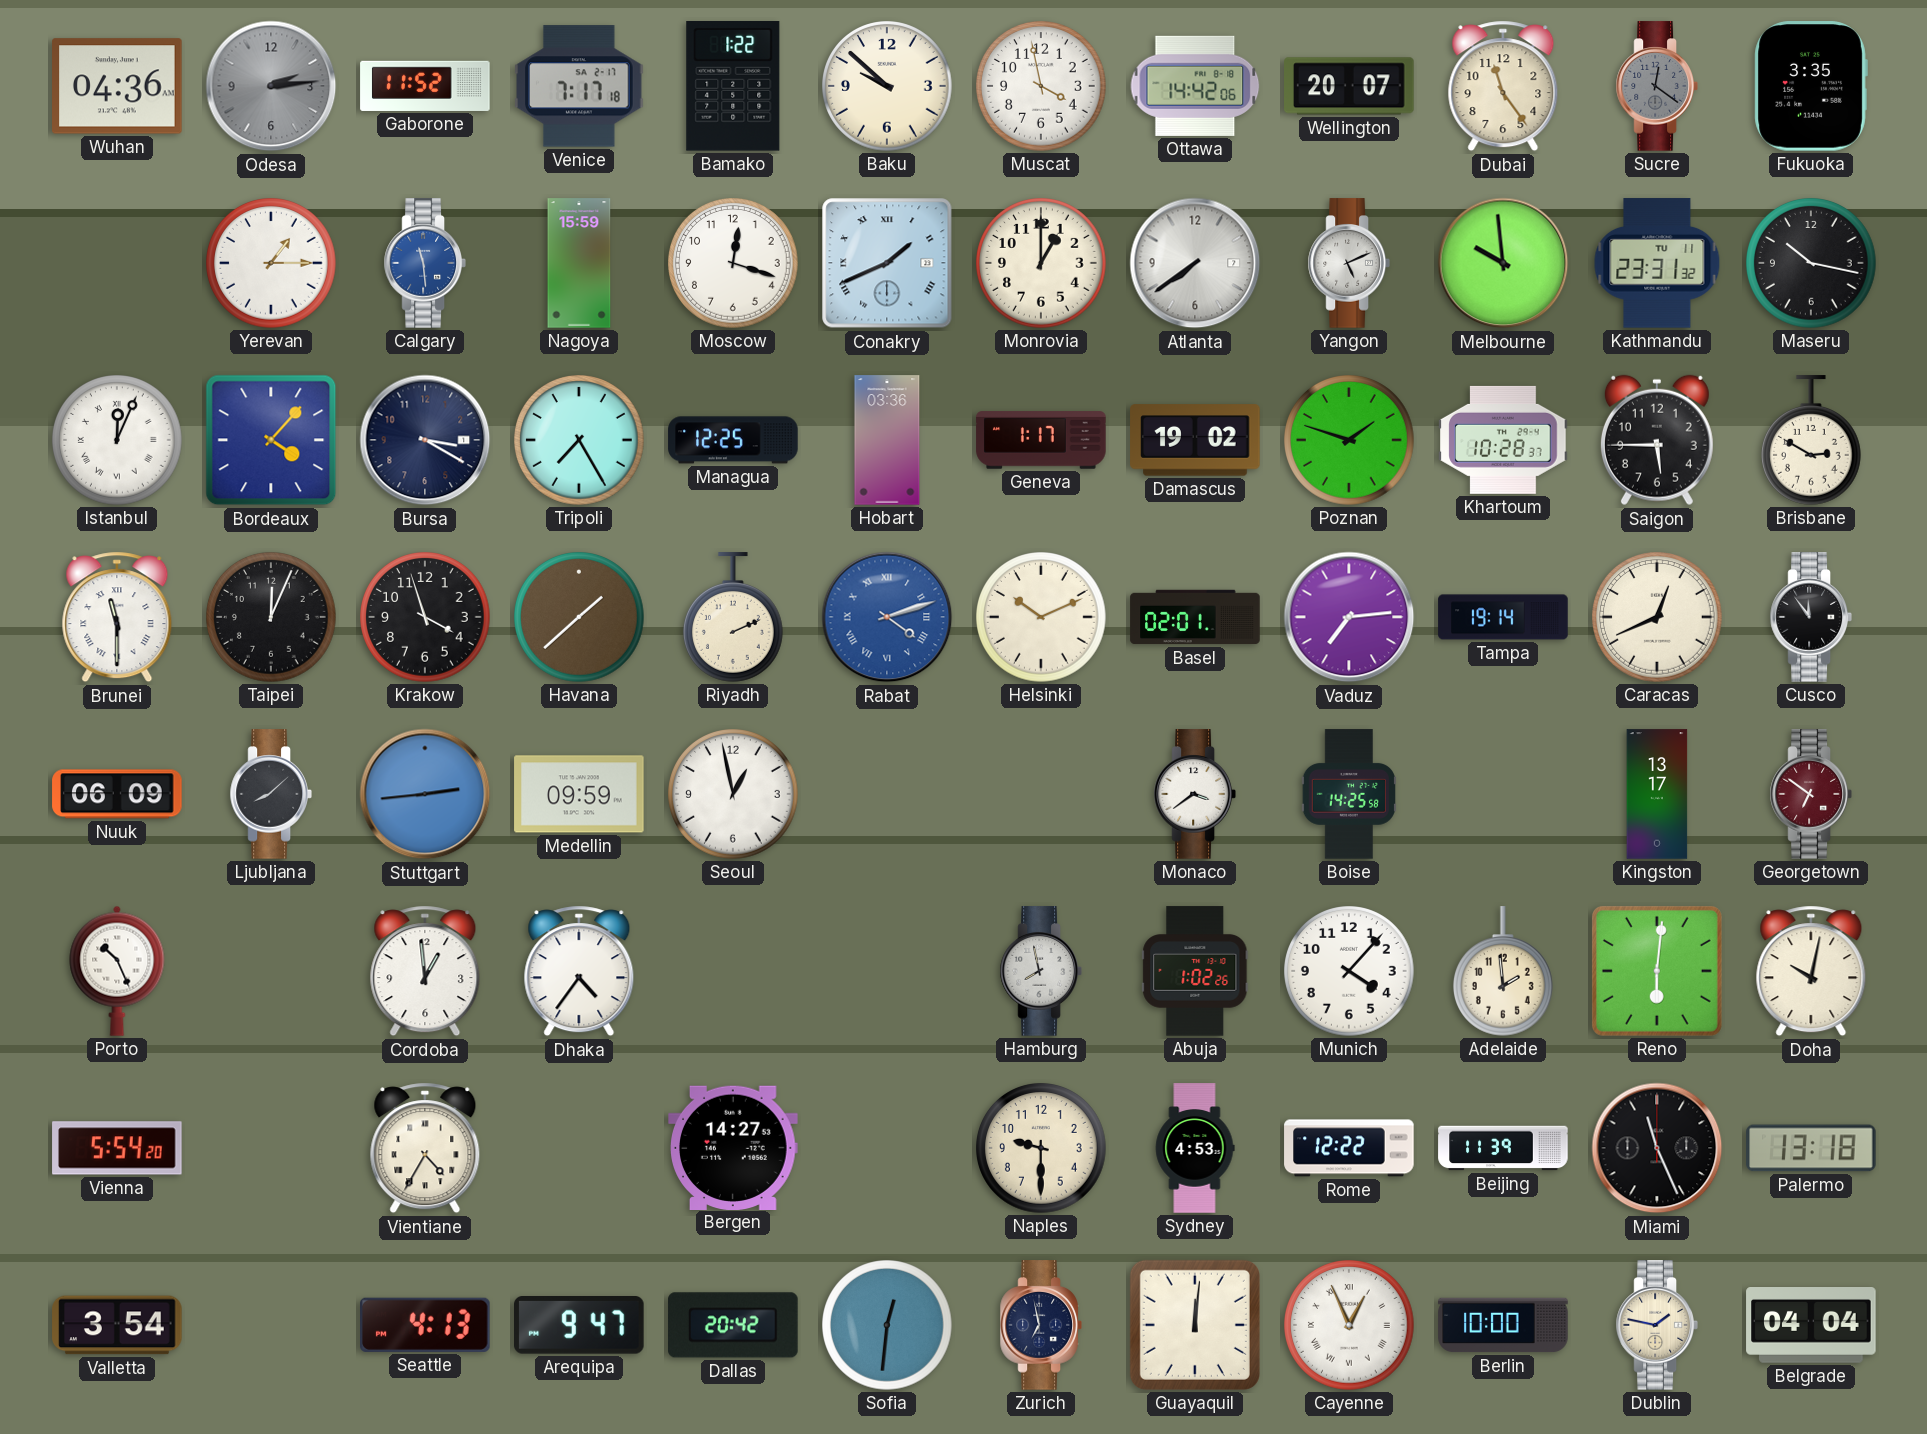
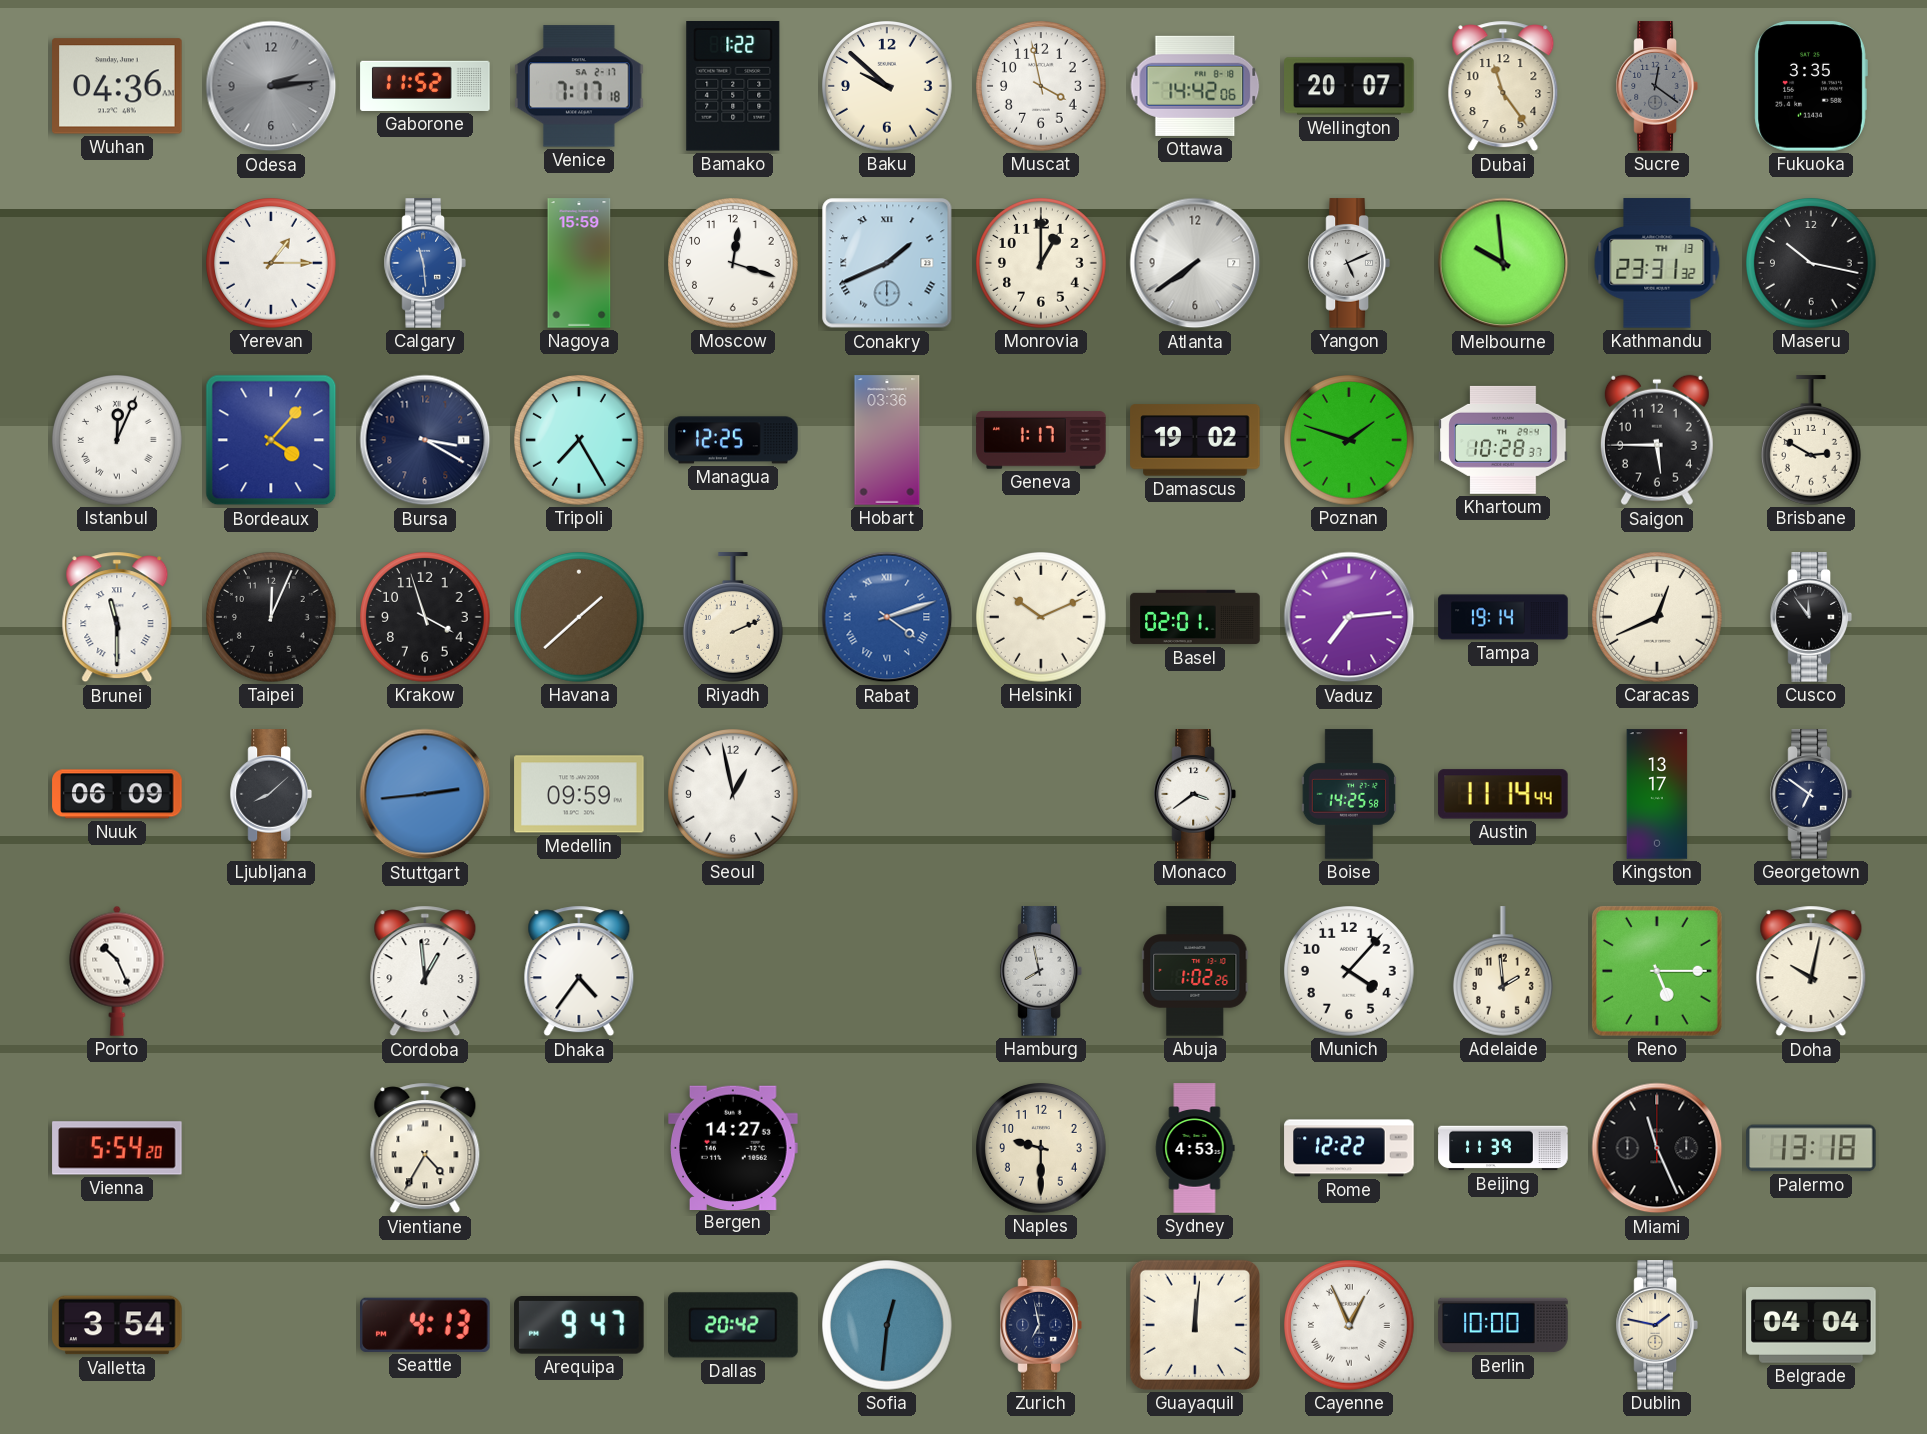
Kathmandu date: TU 11 -> TH 13 (1657, 263)
Austin: none -> 11:14 (1503, 794)
Georgetown dial: burgundy -> navy (1811, 794)
Reno: 6:01 -> 5:15 (1657, 971)
